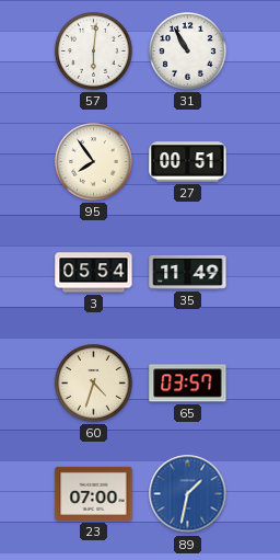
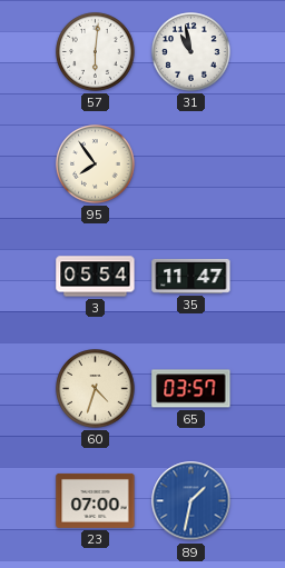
31: 10:55 -> 10:58 (191, 52)
27: 00:51 -> none (188, 162)
35: 11:49 -> 11:47 (191, 276)
